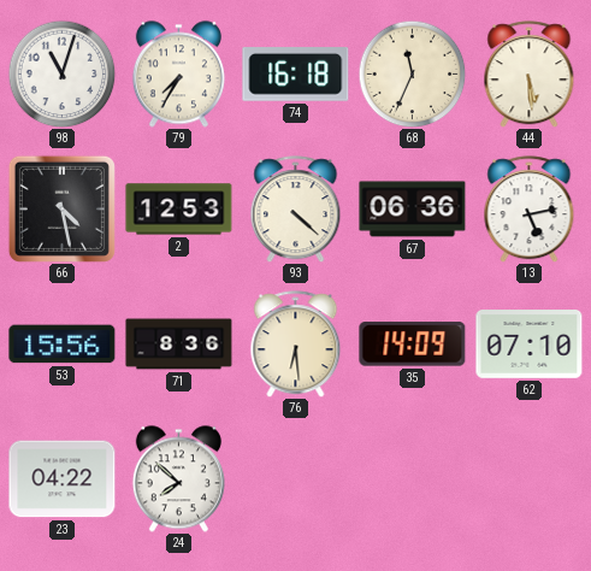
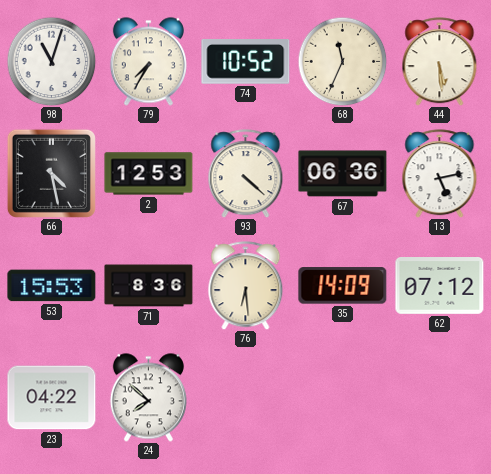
74: 16:18 -> 10:52 (246, 62)
53: 15:56 -> 15:53 (52, 286)
62: 07:10 -> 07:12 (440, 286)
